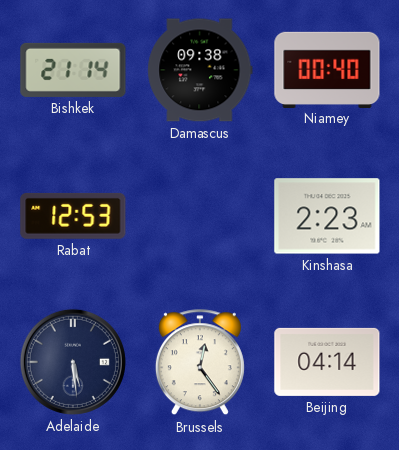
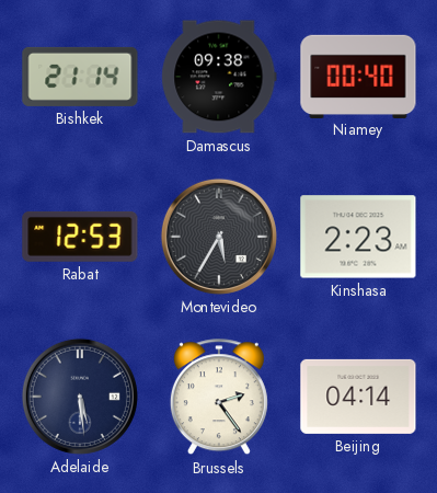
Montevideo: none -> 5:35 (219, 237)
Brussels: 12:24 -> 2:24 (219, 398)
